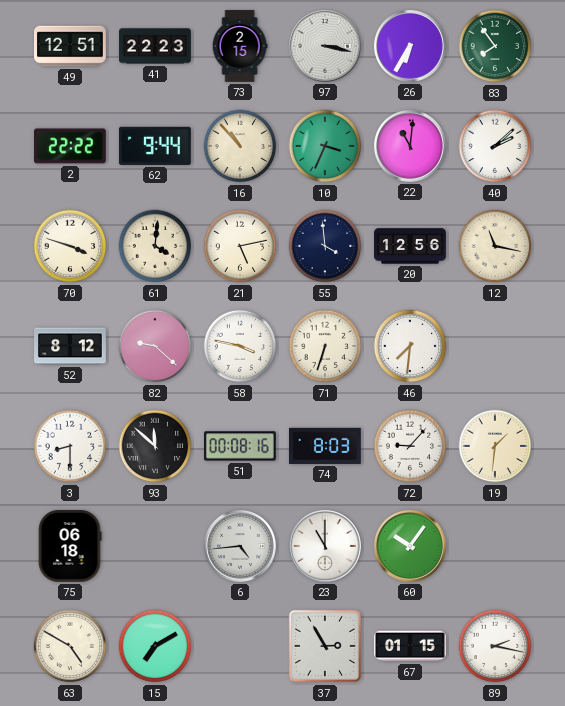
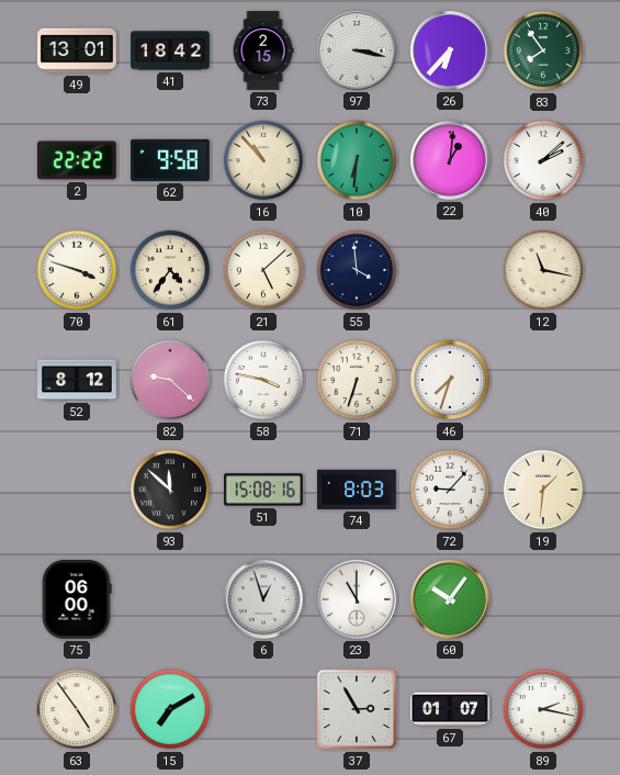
49: 12:51 -> 13:01 (78, 50)
41: 22:23 -> 18:42 (170, 50)
26: 6:35 -> 6:37 (450, 50)
62: 9:44 -> 9:58 (170, 160)
10: 3:34 -> 6:31 (357, 160)
22: 11:01 -> 1:01 (450, 160)
61: 4:01 -> 4:36 (170, 270)
21: 5:13 -> 5:08 (263, 270)
20: 12:56 -> none (410, 246)
46: 7:31 -> 7:33 (450, 380)
3: 8:30 -> none (70, 446)
51: 00:08 -> 15:08 (264, 490)
75: 06:18 -> 06:00 (77, 600)
6: 4:44 -> 12:57 (263, 599)
63: 4:50 -> 4:54 (77, 709)
67: 01:15 -> 01:07 (451, 709)
